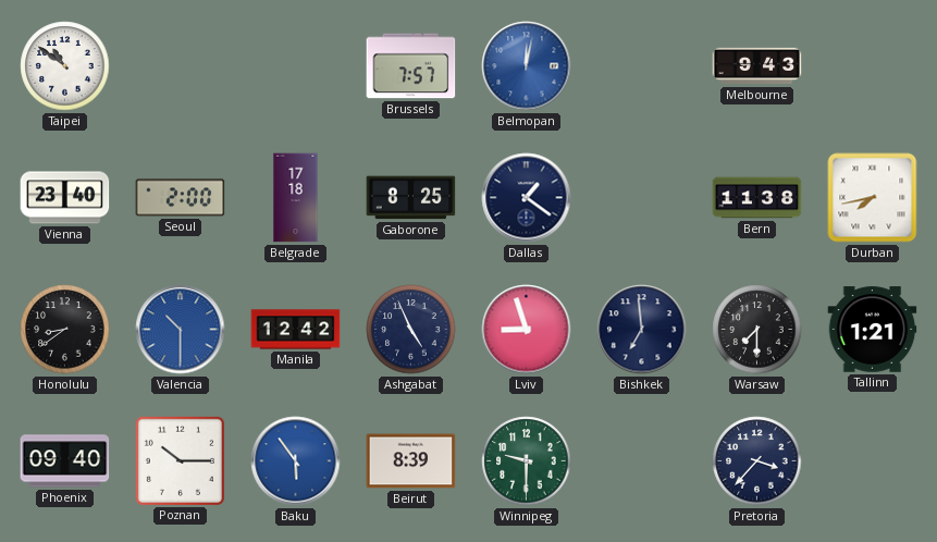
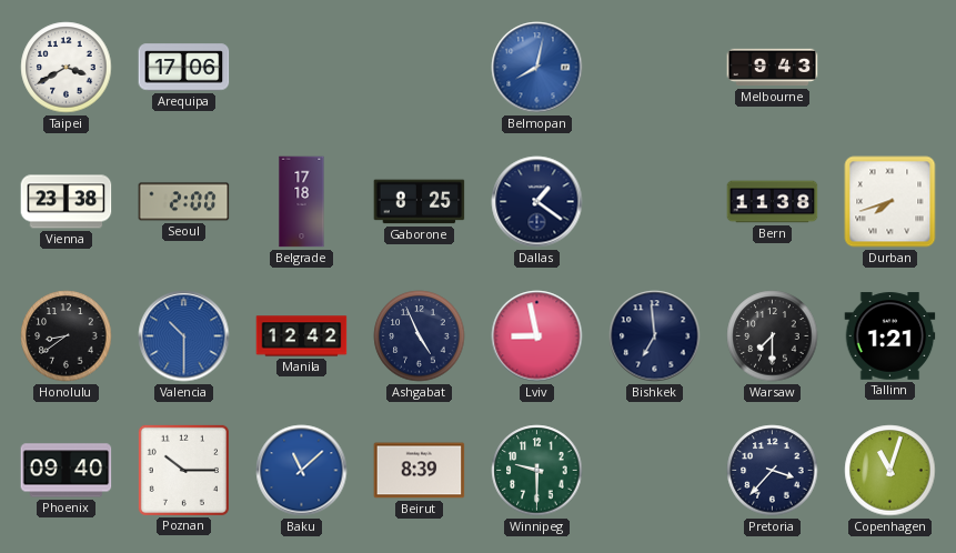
Taipei: 10:51 -> 3:40 (67, 68)
Arequipa: none -> 17:06 (184, 68)
Brussels: 7:57 -> none (411, 66)
Belmopan: 12:02 -> 8:02 (537, 68)
Vienna: 23:40 -> 23:38 (67, 202)
Durban: 7:43 -> 7:42 (890, 202)
Lviv: 8:57 -> 8:58 (537, 336)
Baku: 5:54 -> 11:08 (302, 471)
Copenhagen: none -> 11:03 (890, 471)
